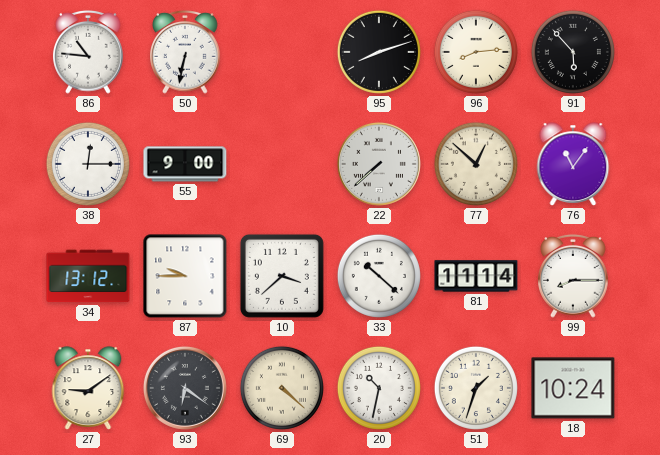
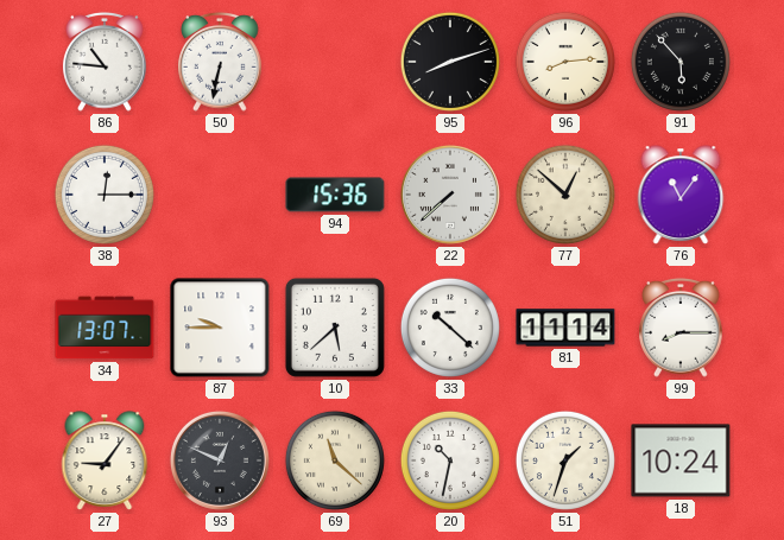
55: 9:00 -> none (185, 164)
94: none -> 15:36 (335, 195)
34: 13:12 -> 13:07 (105, 328)
10: 3:38 -> 5:38 (335, 328)
27: 9:09 -> 9:06 (105, 460)
93: 6:21 -> 12:49 (220, 460)
69: 4:22 -> 11:22 (335, 460)
